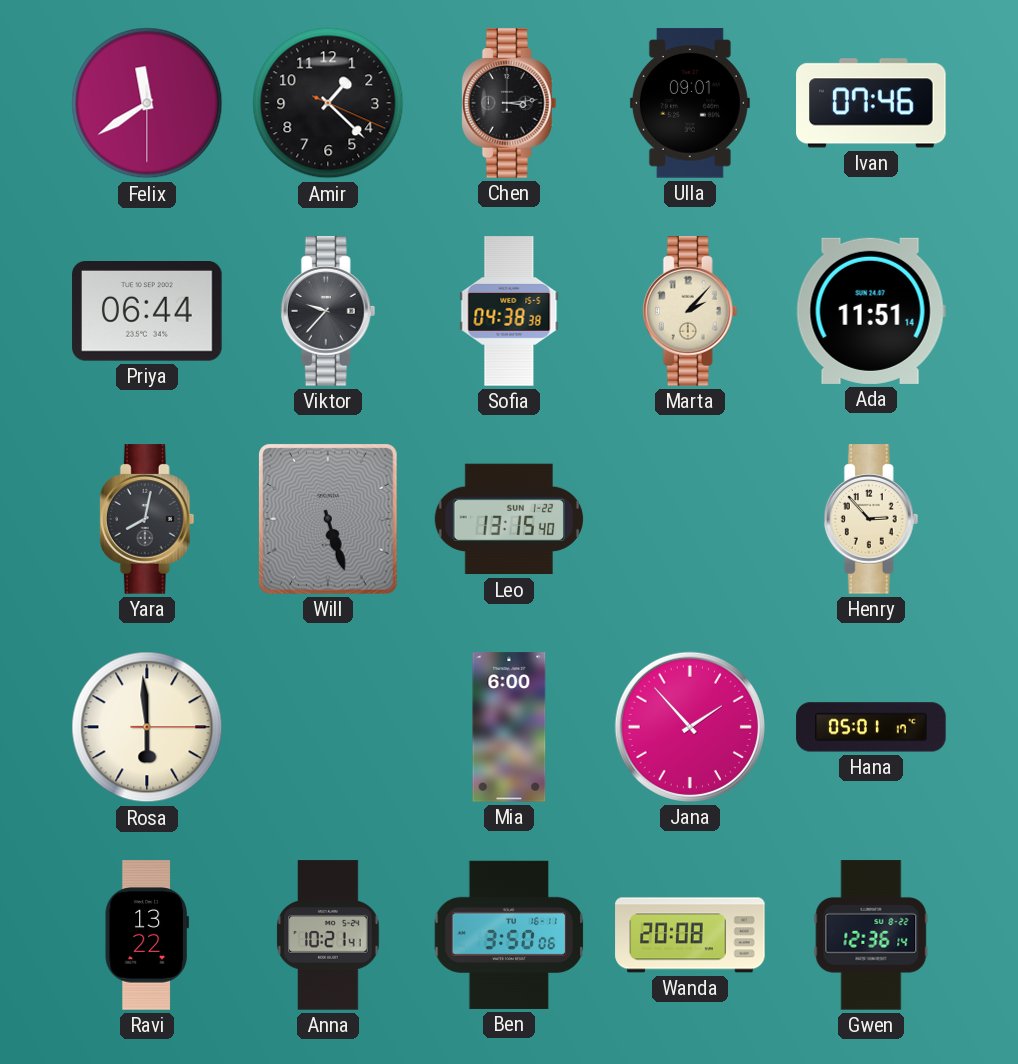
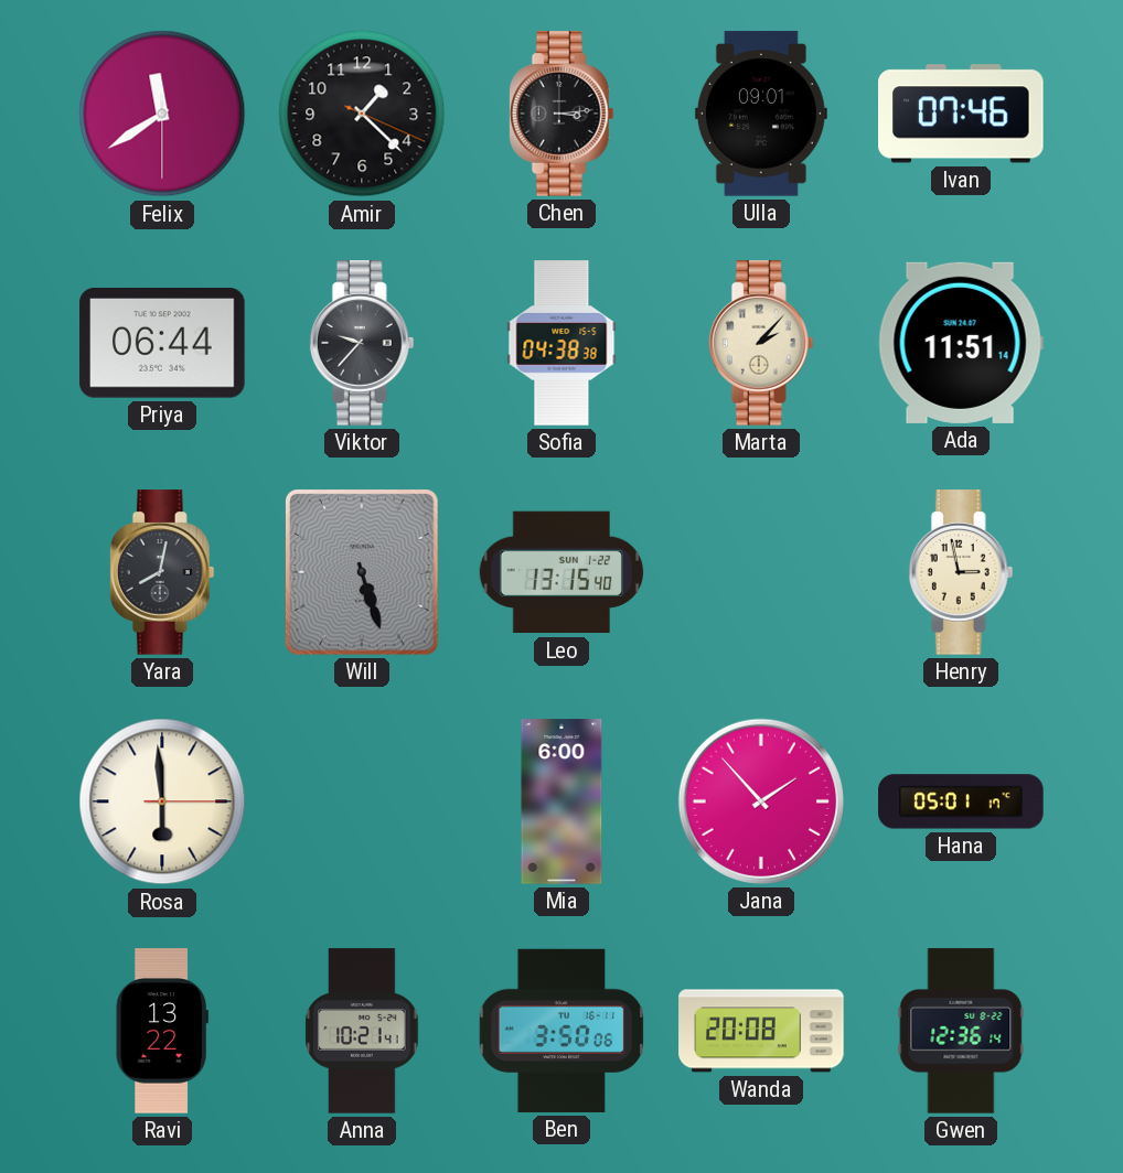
Henry: 2:53 -> 2:58 (961, 572)
